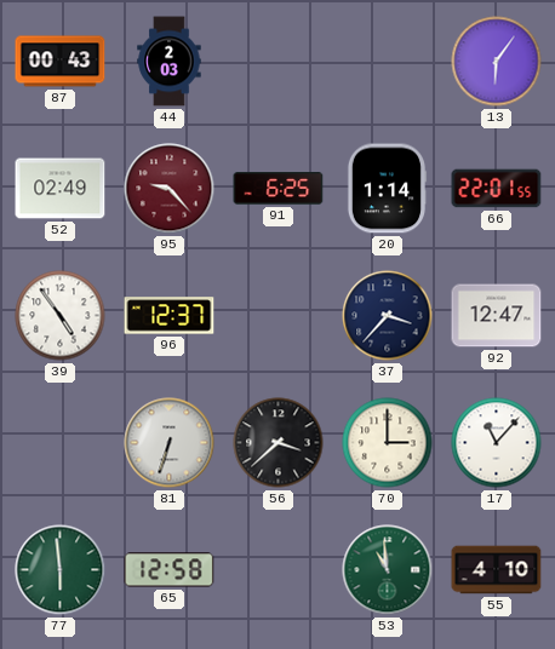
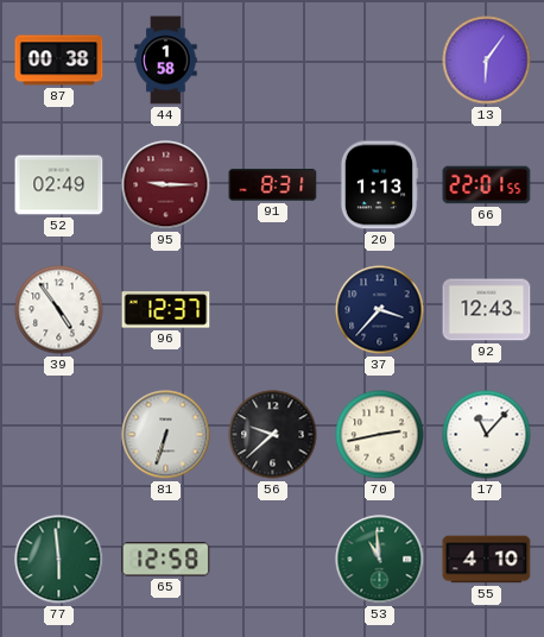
87: 00:43 -> 00:38 (59, 61)
44: 2:03 -> 1:58 (166, 61)
95: 9:23 -> 9:15 (166, 185)
91: 6:25 -> 8:31 (273, 185)
20: 1:14 -> 1:13 (379, 185)
92: 12:47 -> 12:43 (487, 310)
56: 3:38 -> 9:38 (273, 435)
70: 3:00 -> 2:43 (380, 435)
